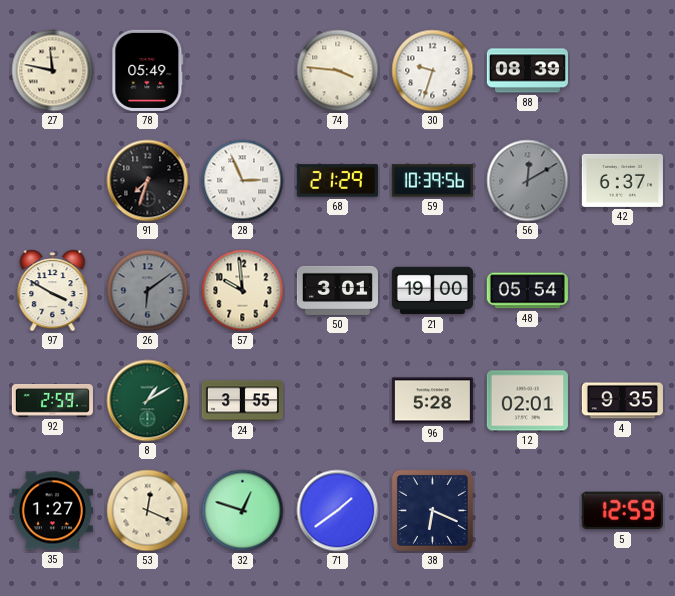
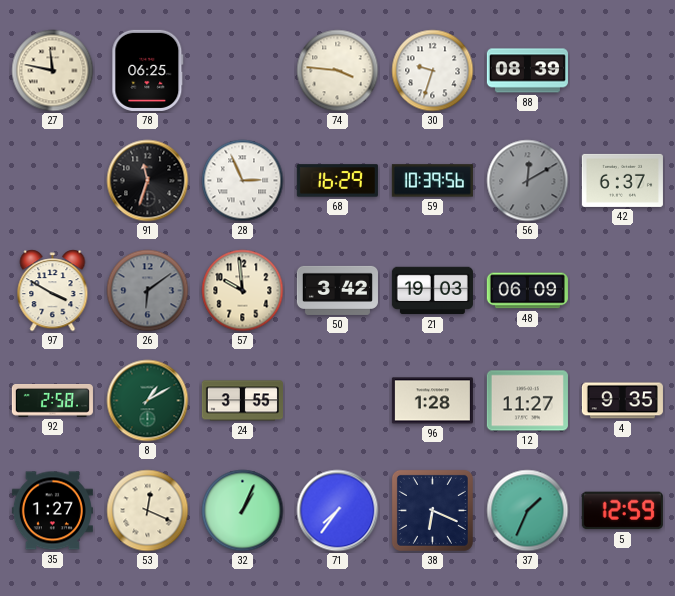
78: 05:49 -> 06:25 (148, 70)
91: 7:33 -> 11:33 (148, 181)
68: 21:29 -> 16:29 (337, 181)
50: 3:01 -> 3:42 (337, 290)
21: 19:00 -> 19:03 (432, 291)
48: 05:54 -> 06:09 (527, 291)
92: 2:59 -> 2:58 (52, 401)
96: 5:28 -> 1:28 (432, 401)
12: 02:01 -> 11:27 (527, 401)
32: 12:48 -> 1:04 (243, 511)
71: 1:39 -> 7:36 (338, 511)
37: none -> 1:34 (528, 511)
